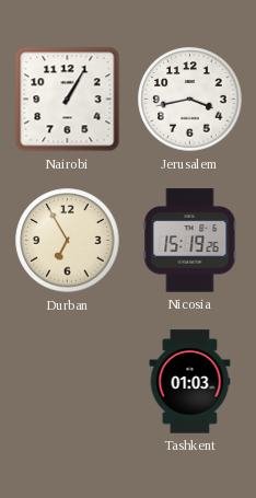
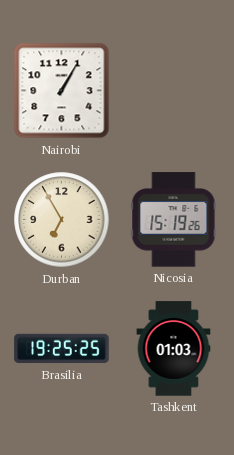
Jerusalem: 3:43 -> none (190, 100)
Brasilia: none -> 19:25 (62, 349)
